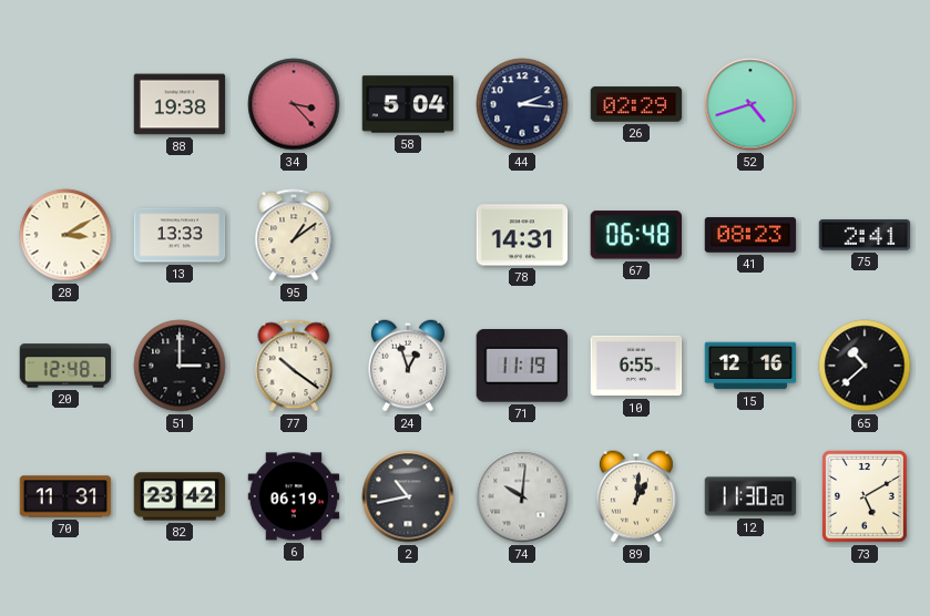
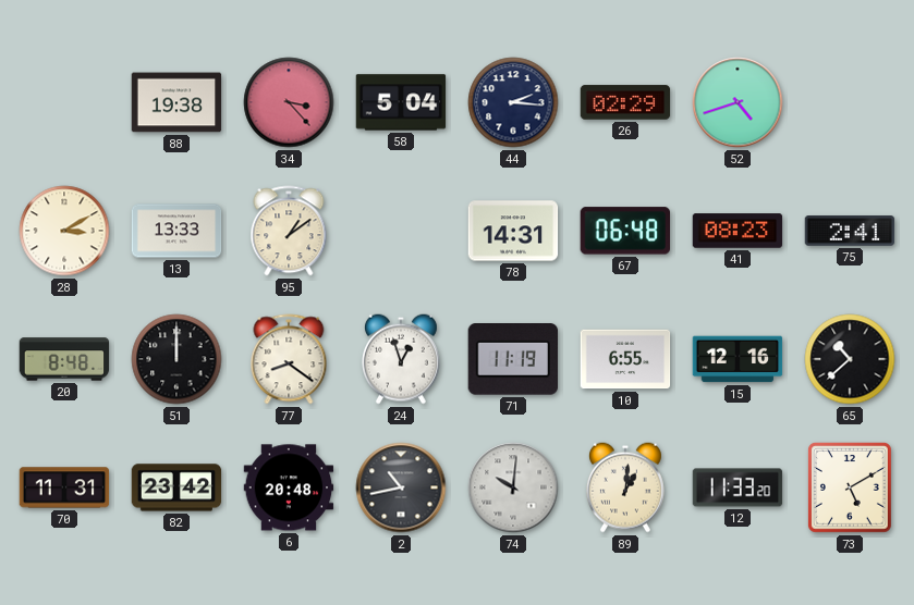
20: 12:48 -> 8:48 (64, 359)
51: 3:00 -> 12:00 (176, 359)
77: 10:21 -> 8:21 (289, 359)
6: 06:19 -> 20:48 (289, 487)
12: 11:30 -> 11:33 (738, 487)
